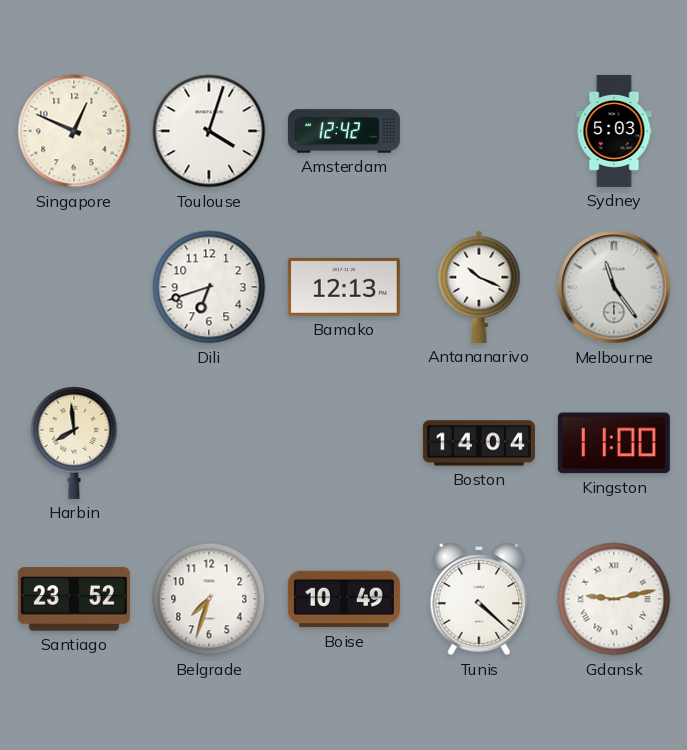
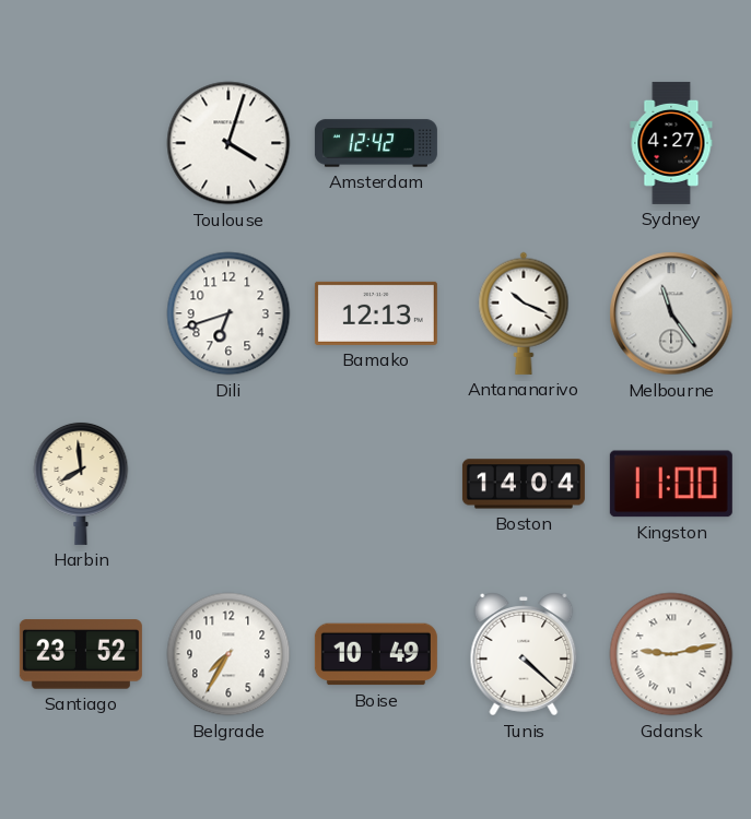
Singapore: 12:49 -> none (74, 131)
Sydney: 5:03 -> 4:27 (671, 143)
Belgrade: 7:33 -> 7:35 (228, 654)
